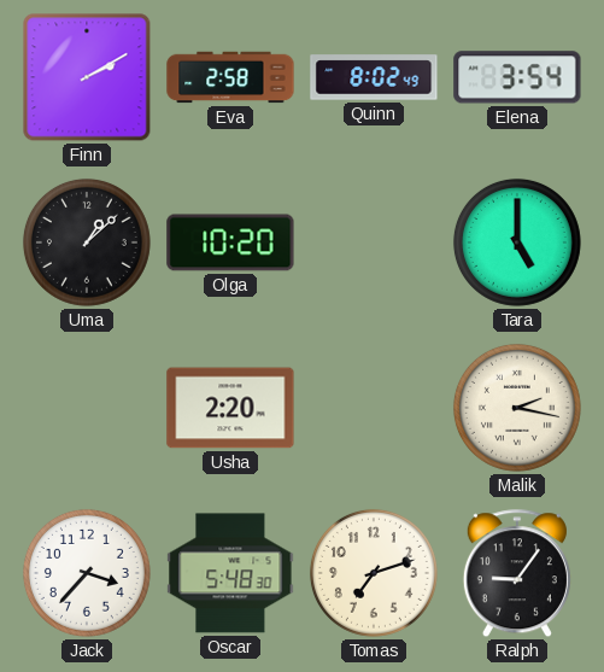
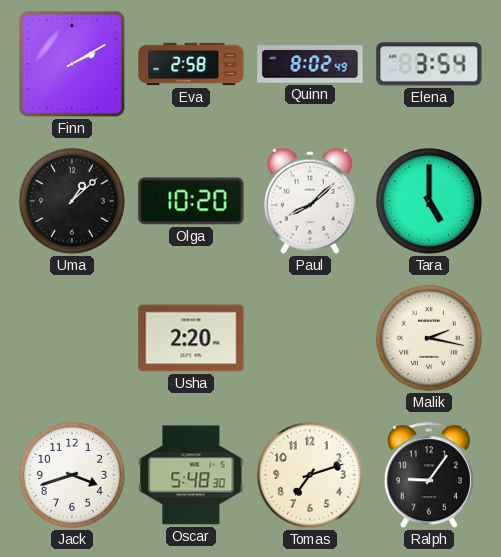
Paul: none -> 8:08 (310, 201)
Jack: 3:37 -> 3:42 (72, 475)
